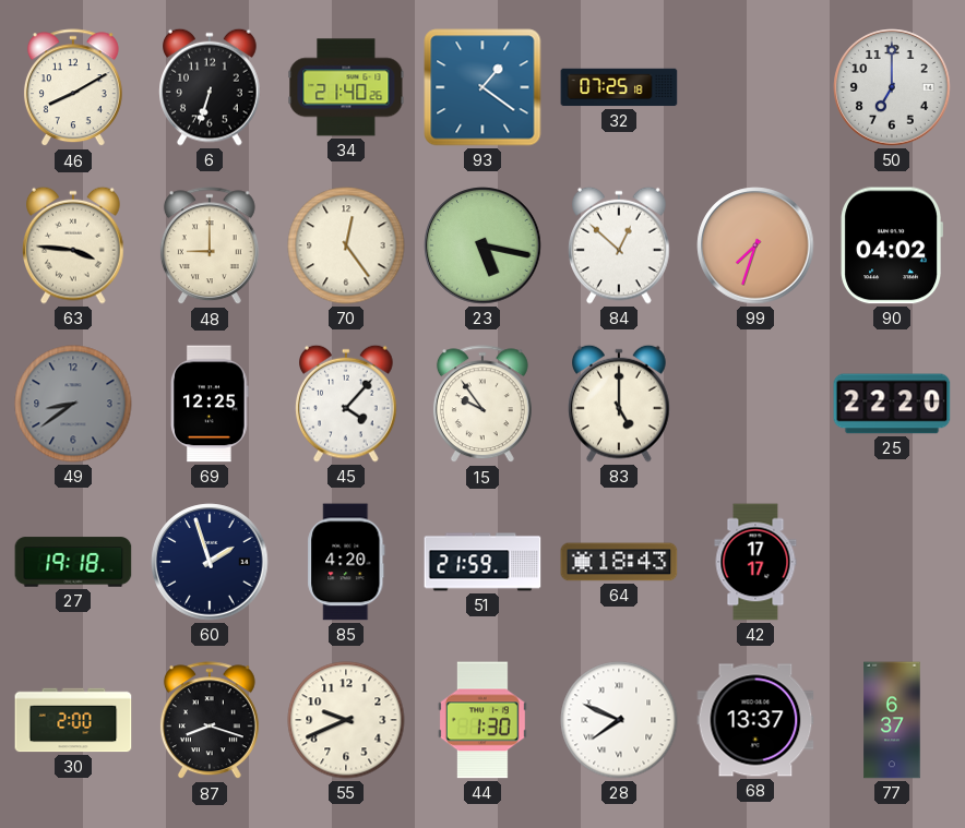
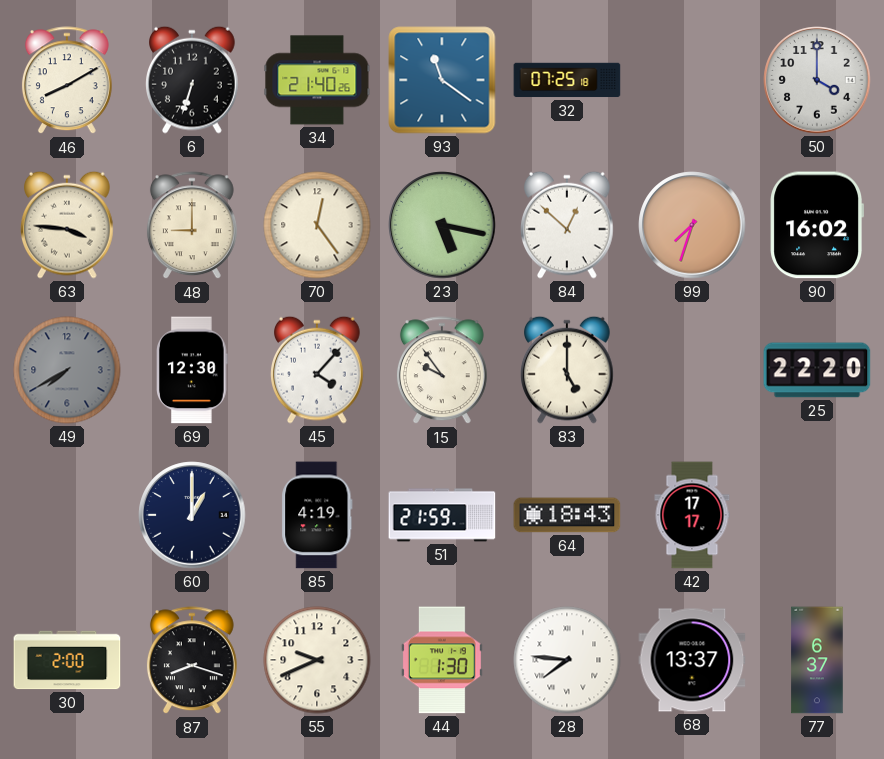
93: 1:21 -> 11:21 (442, 80)
50: 7:00 -> 4:00 (817, 80)
90: 04:02 -> 16:02 (816, 225)
49: 8:39 -> 7:40 (67, 370)
69: 12:25 -> 12:30 (192, 370)
27: 19:18 -> none (73, 562)
60: 1:57 -> 1:00 (192, 515)
85: 4:20 -> 4:19 (317, 515)
28: 7:49 -> 7:46 (567, 660)
